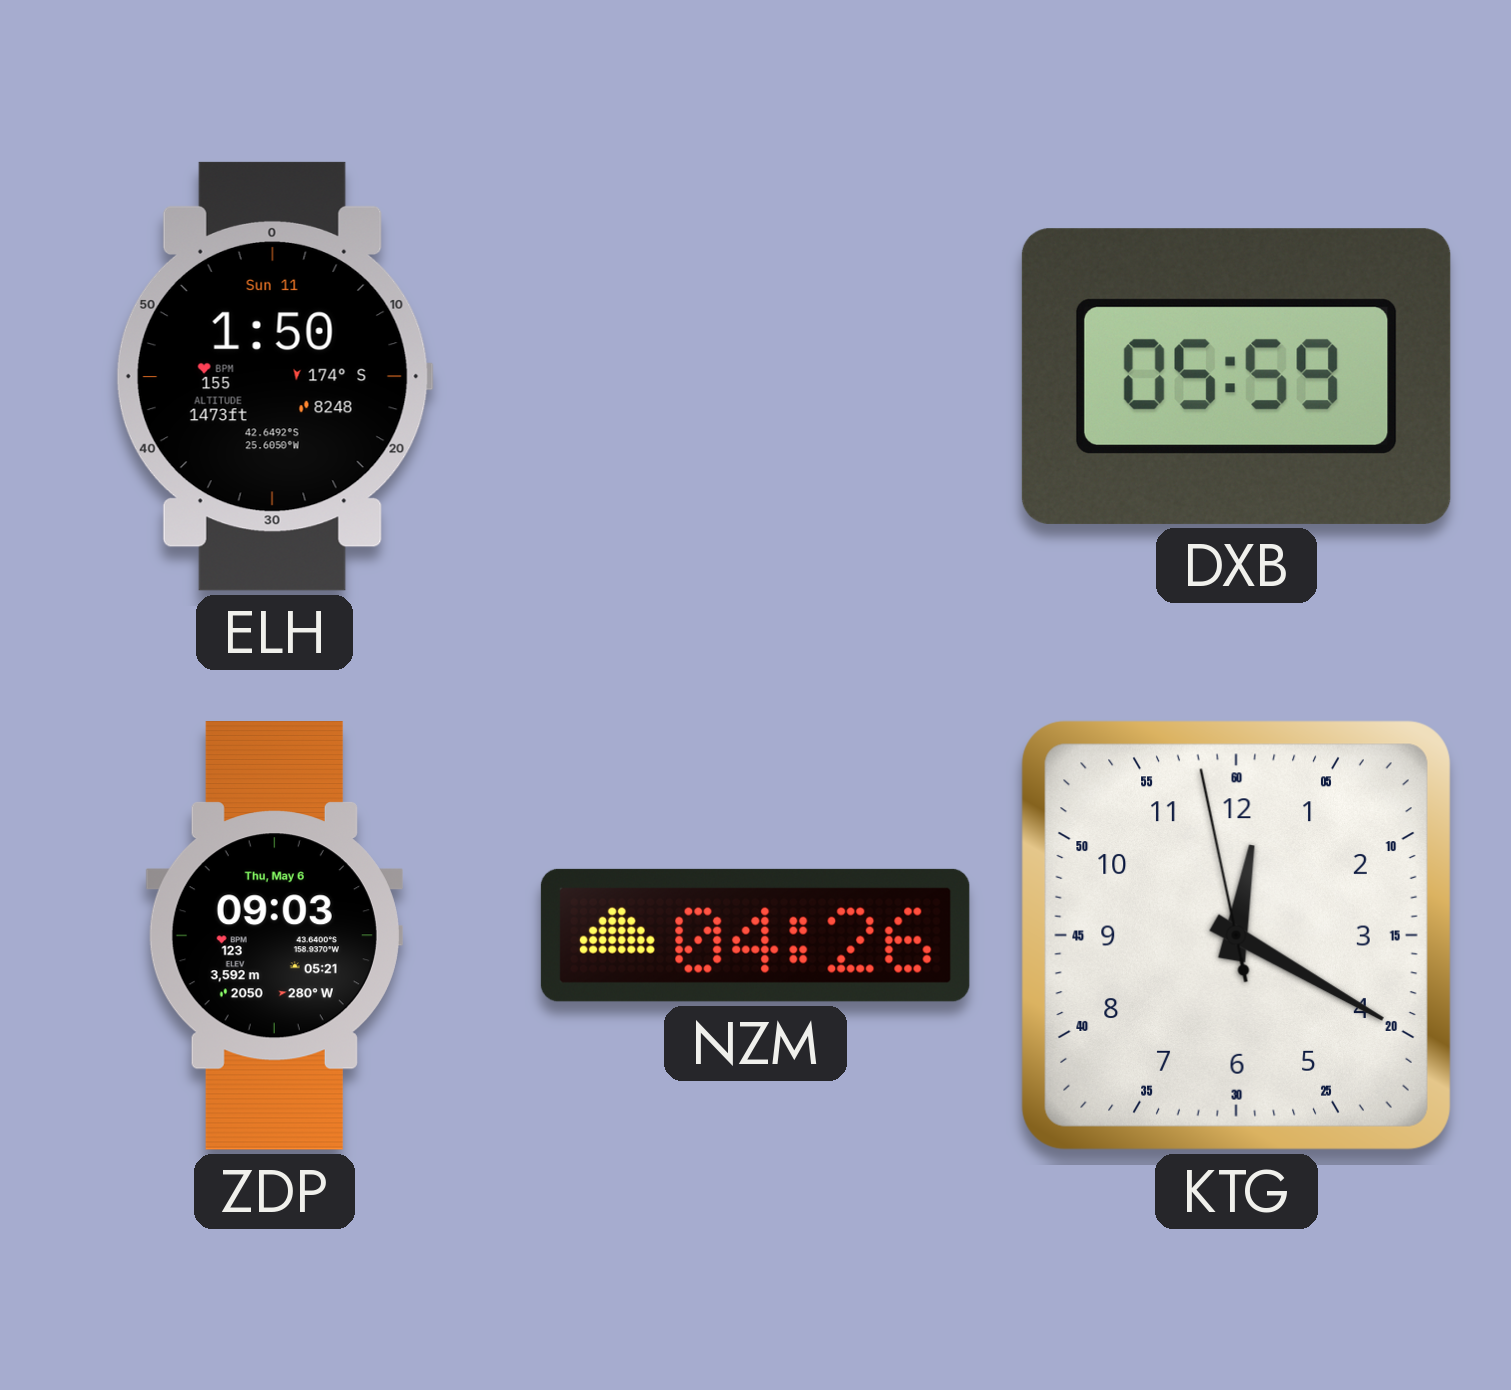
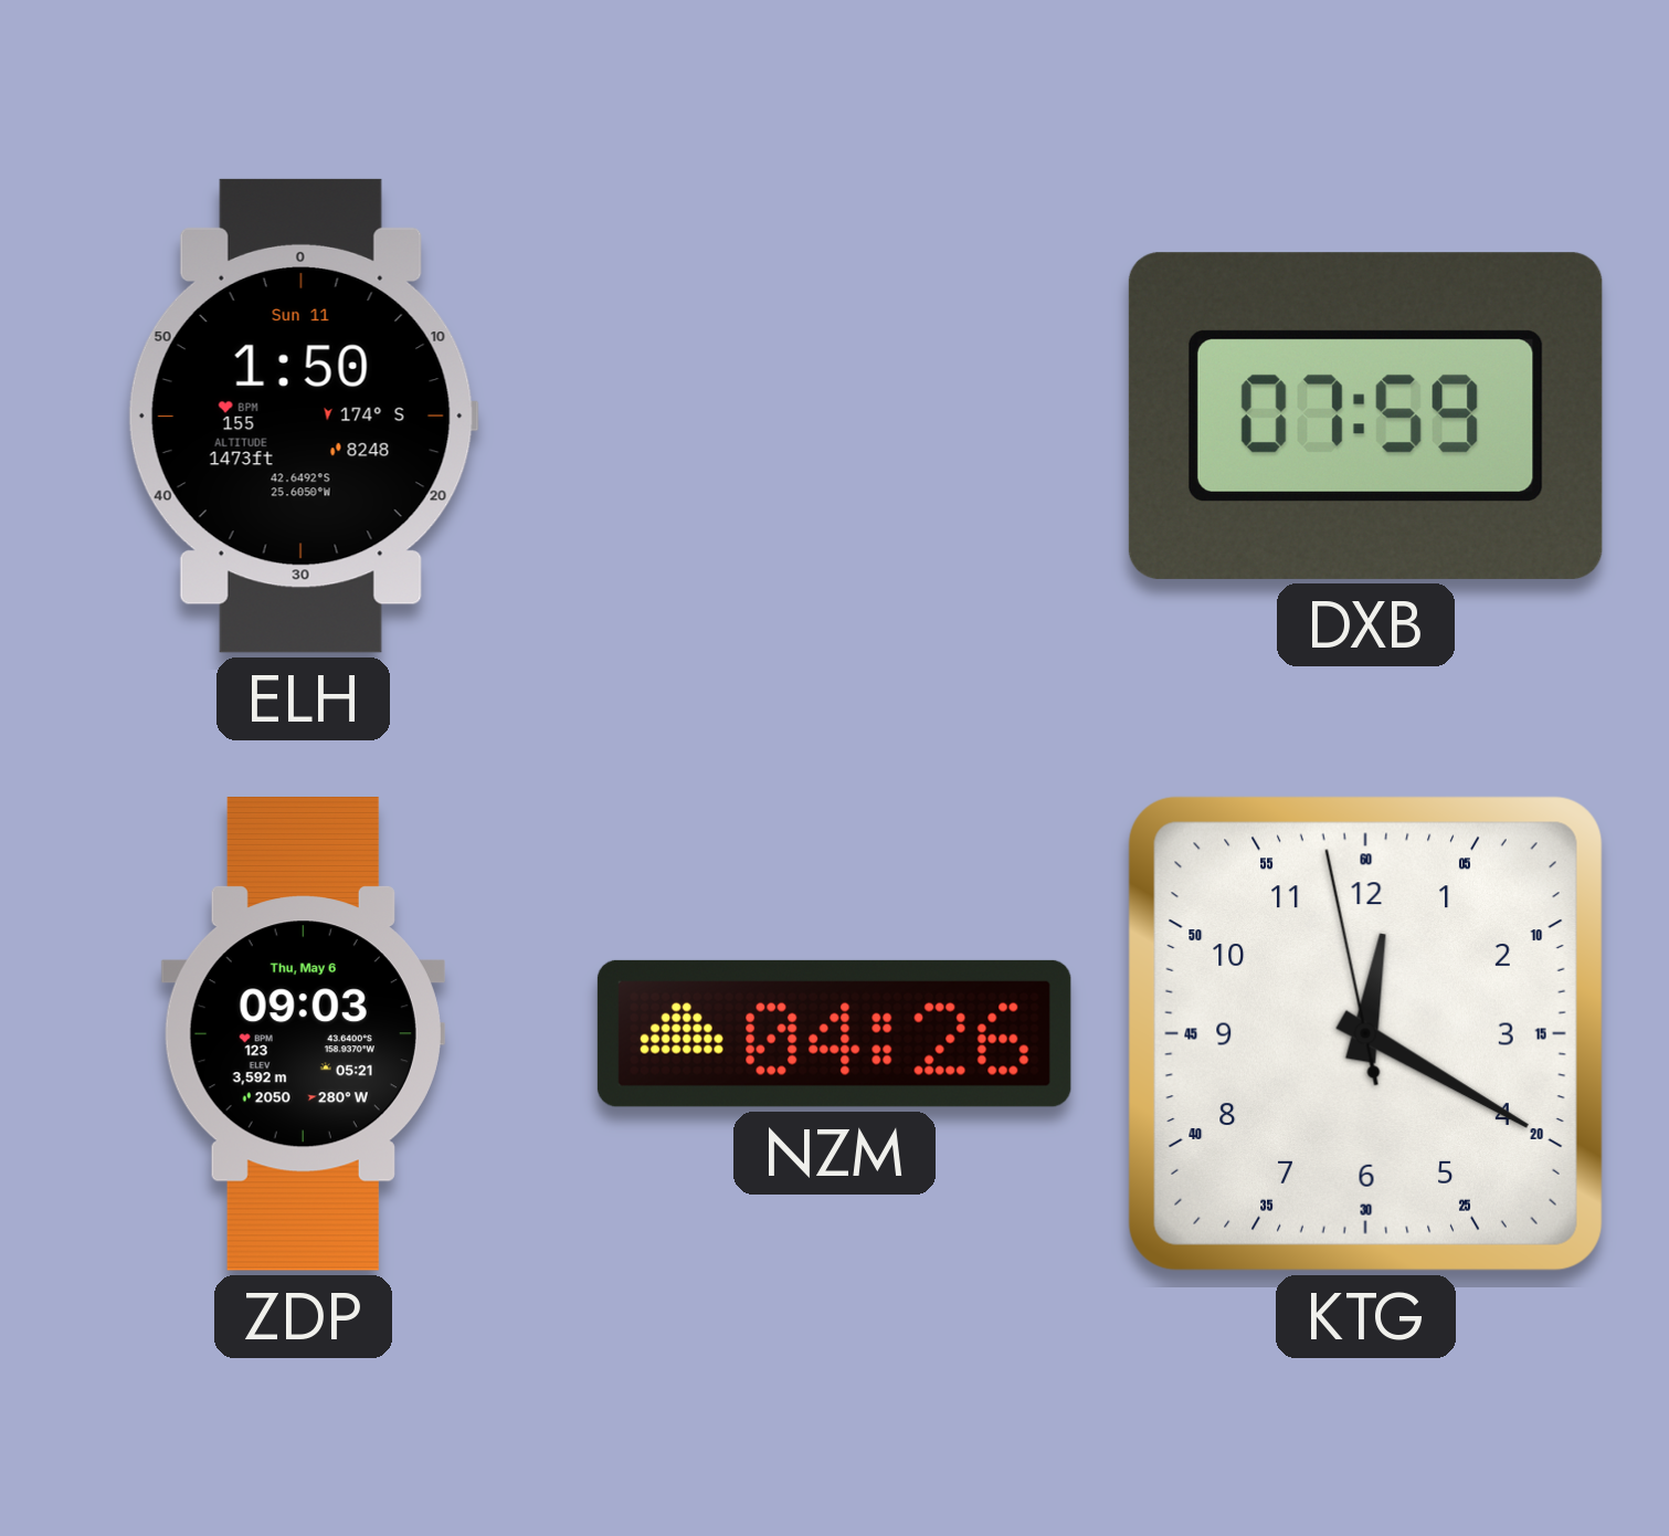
DXB: 05:59 -> 07:59 (1365, 415)
